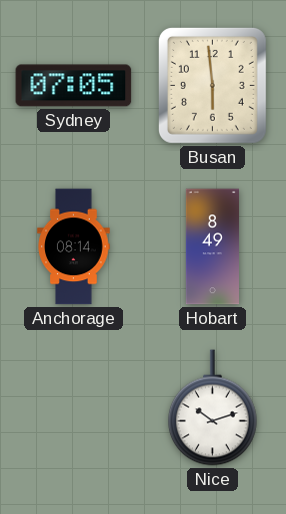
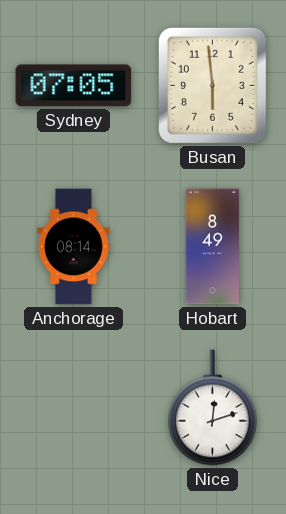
Nice: 10:12 -> 12:12 (213, 408)
